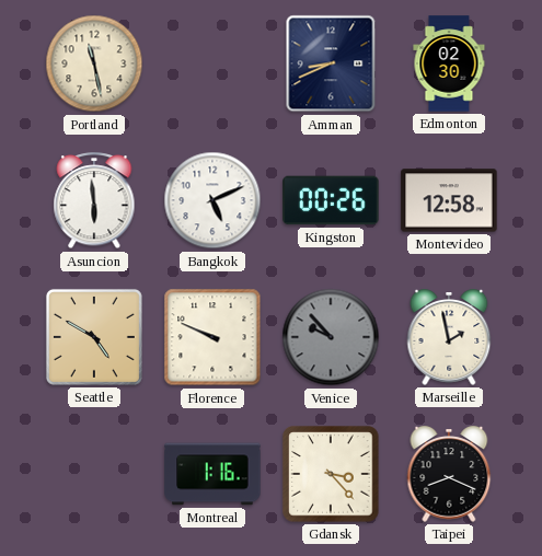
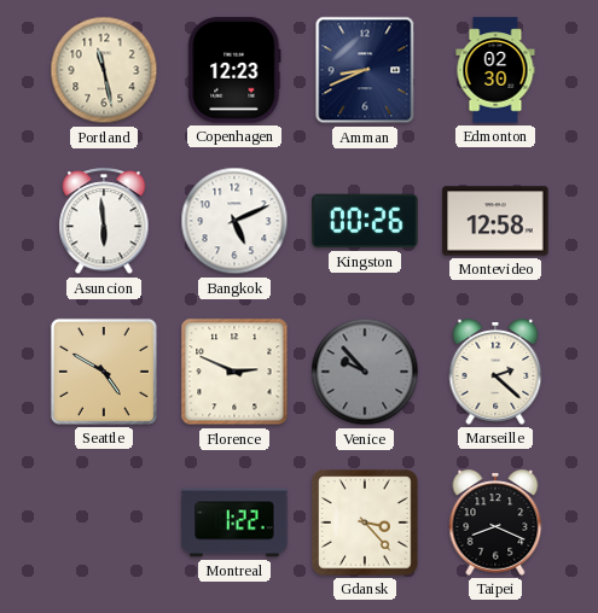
Copenhagen: none -> 12:23 (234, 70)
Florence: 9:49 -> 2:49 (234, 372)
Marseille: 1:58 -> 2:22 (495, 372)
Montreal: 1:16 -> 1:22 (234, 522)
